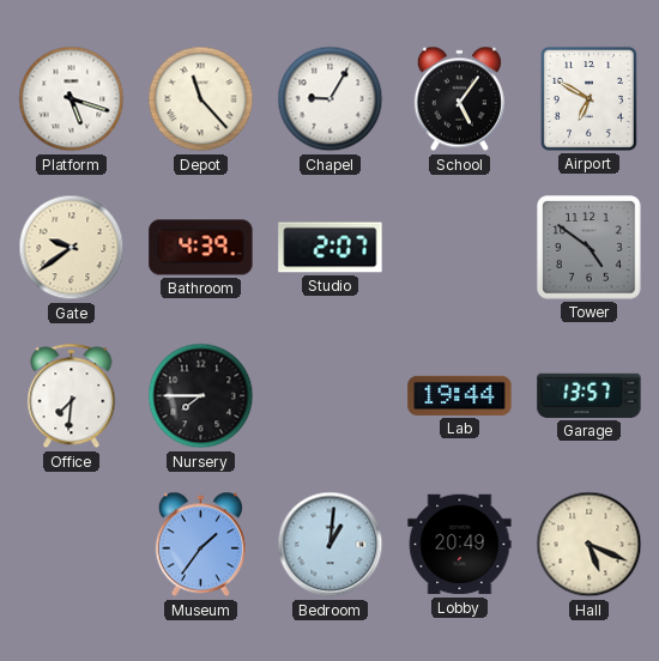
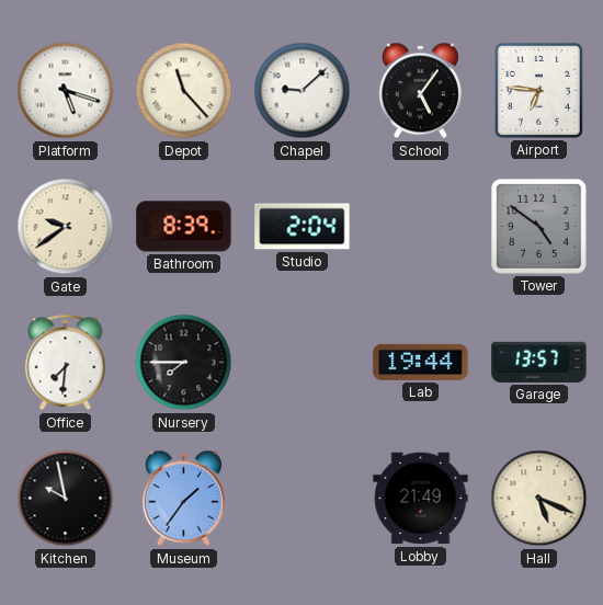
Chapel: 9:05 -> 9:08 (303, 91)
Airport: 6:50 -> 6:46 (538, 90)
Bathroom: 4:39 -> 8:39 (184, 227)
Studio: 2:07 -> 2:04 (303, 227)
Kitchen: none -> 9:58 (66, 499)
Bedroom: 1:01 -> none (331, 545)
Lobby: 20:49 -> 21:49 (421, 499)
